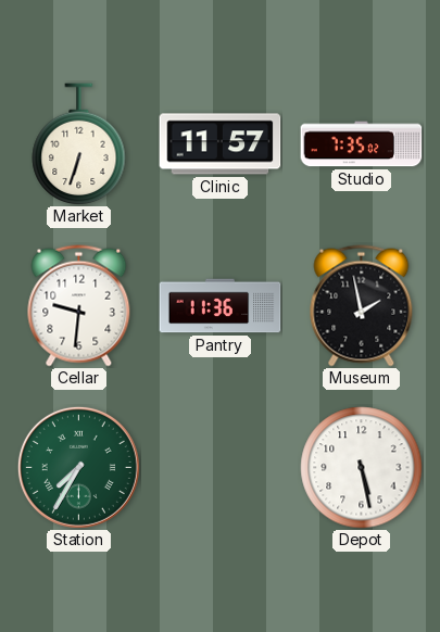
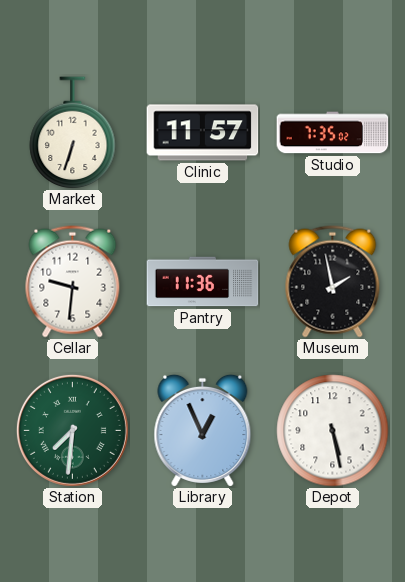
Station: 7:35 -> 7:31 (72, 430)
Library: none -> 12:56 (203, 430)
